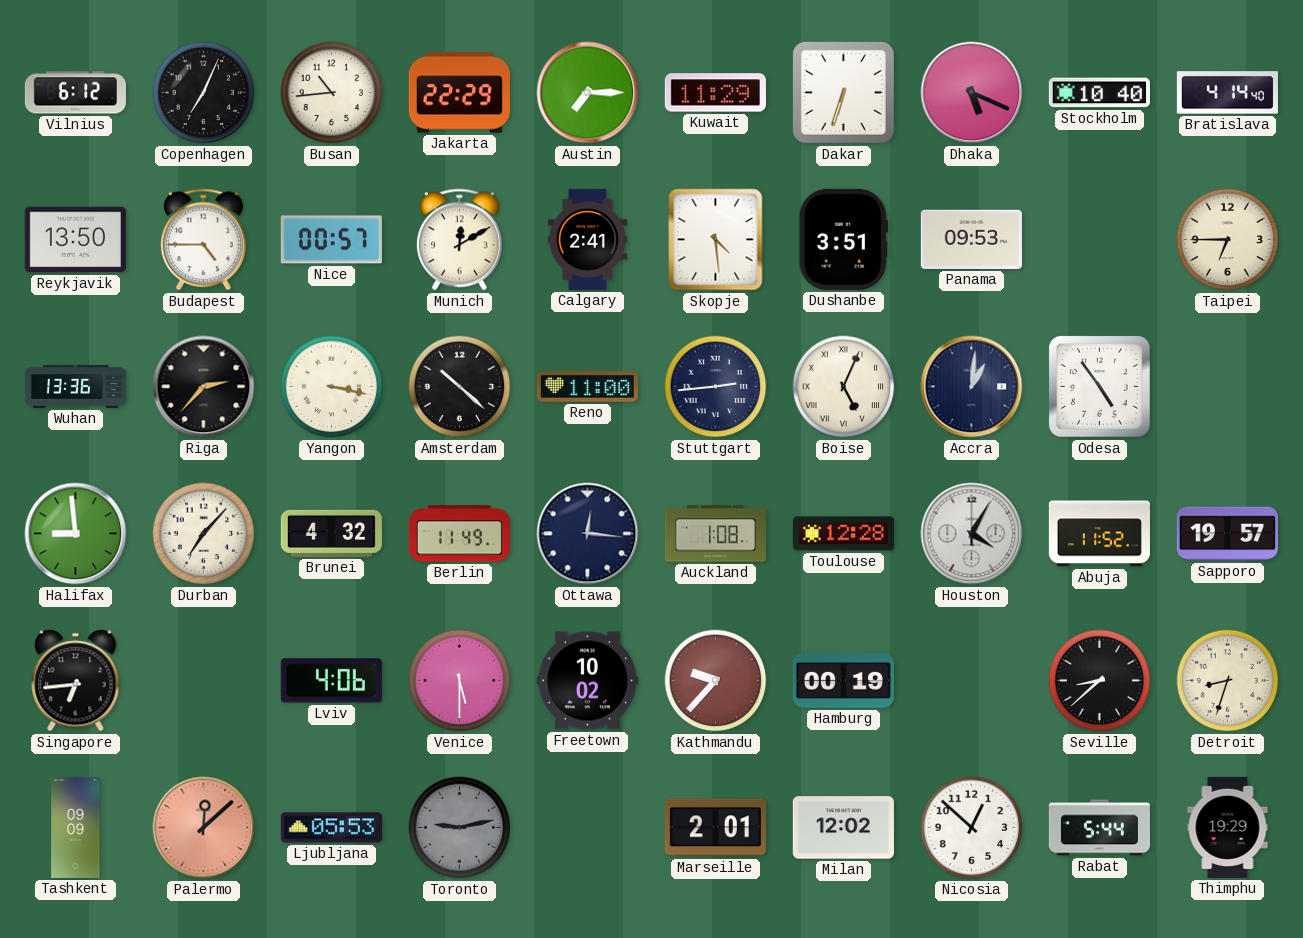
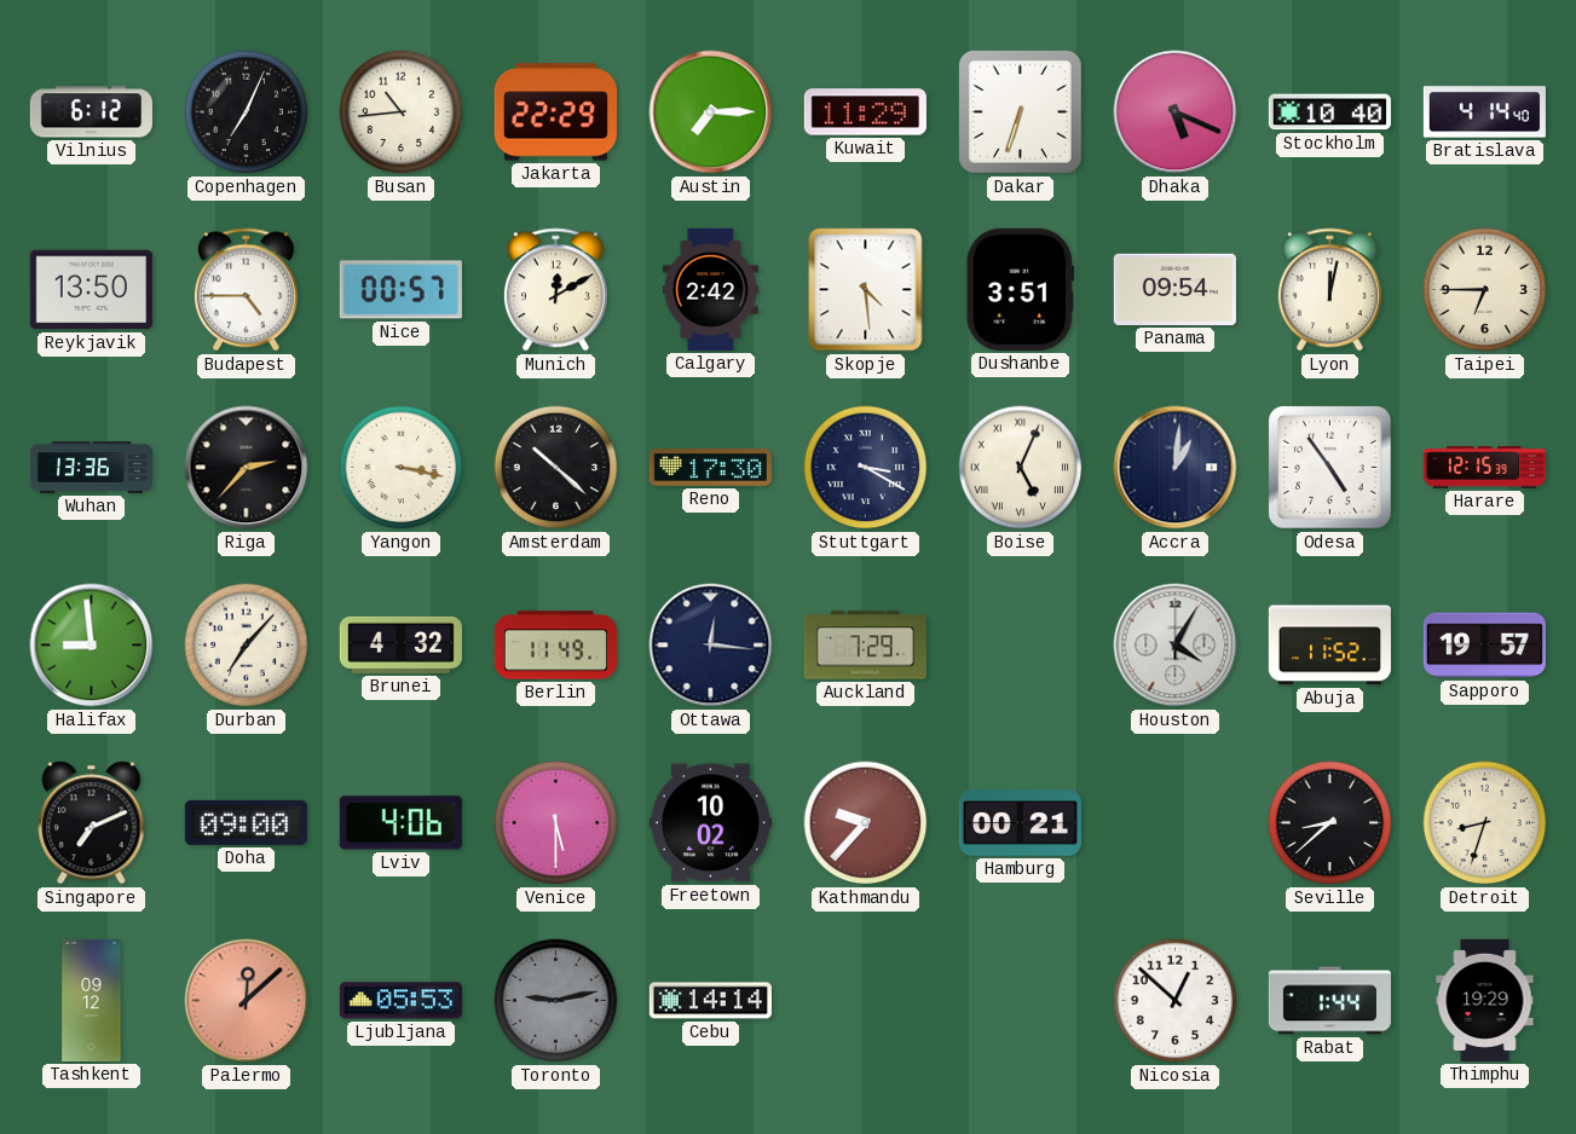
Calgary: 2:41 -> 2:42 (710, 289)
Panama: 09:53 -> 09:54 (1174, 289)
Lyon: none -> 12:02 (1329, 290)
Reno: 11:00 -> 17:30 (710, 468)
Stuttgart: 2:44 -> 3:20 (866, 468)
Harare: none -> 12:15 (1484, 468)
Auckland: 1:08 -> 7:29 (865, 646)
Toulouse: 12:28 -> none (843, 534)
Singapore: 6:44 -> 7:11 (92, 823)
Doha: none -> 09:00 (246, 822)
Hamburg: 00:19 -> 00:21 (1020, 823)
Tashkent: 09:09 -> 09:12 (92, 1000)
Cebu: none -> 14:14 (710, 1001)
Marseille: 2:01 -> none (715, 828)
Milan: 12:02 -> none (843, 828)
Rabat: 5:44 -> 1:44 (1329, 1001)
